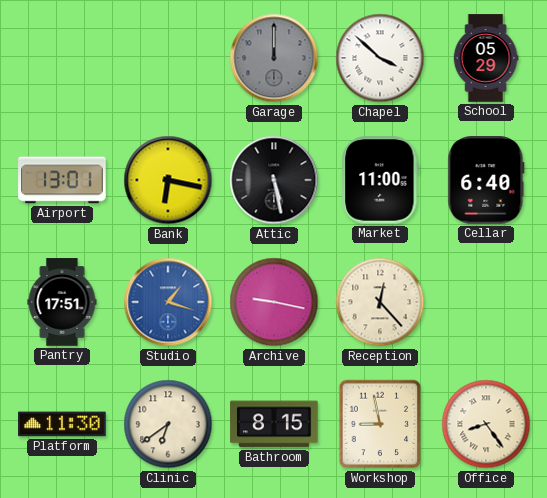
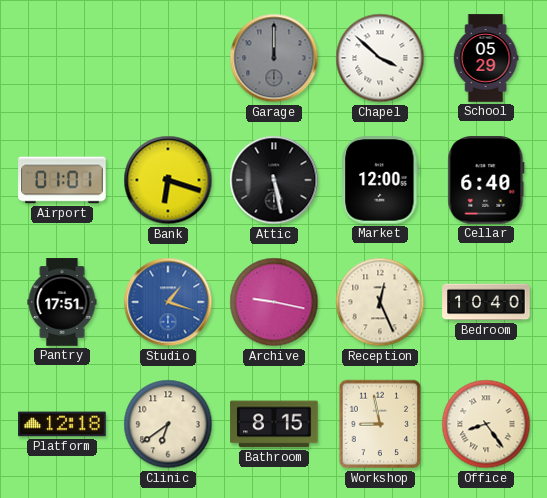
Airport: 13:01 -> 01:01 (62, 180)
Bank: 6:17 -> 6:18 (168, 180)
Market: 11:00 -> 12:00 (380, 180)
Reception: 12:23 -> 12:26 (380, 302)
Bedroom: none -> 10:40 (486, 302)
Platform: 11:30 -> 12:18 (62, 424)
